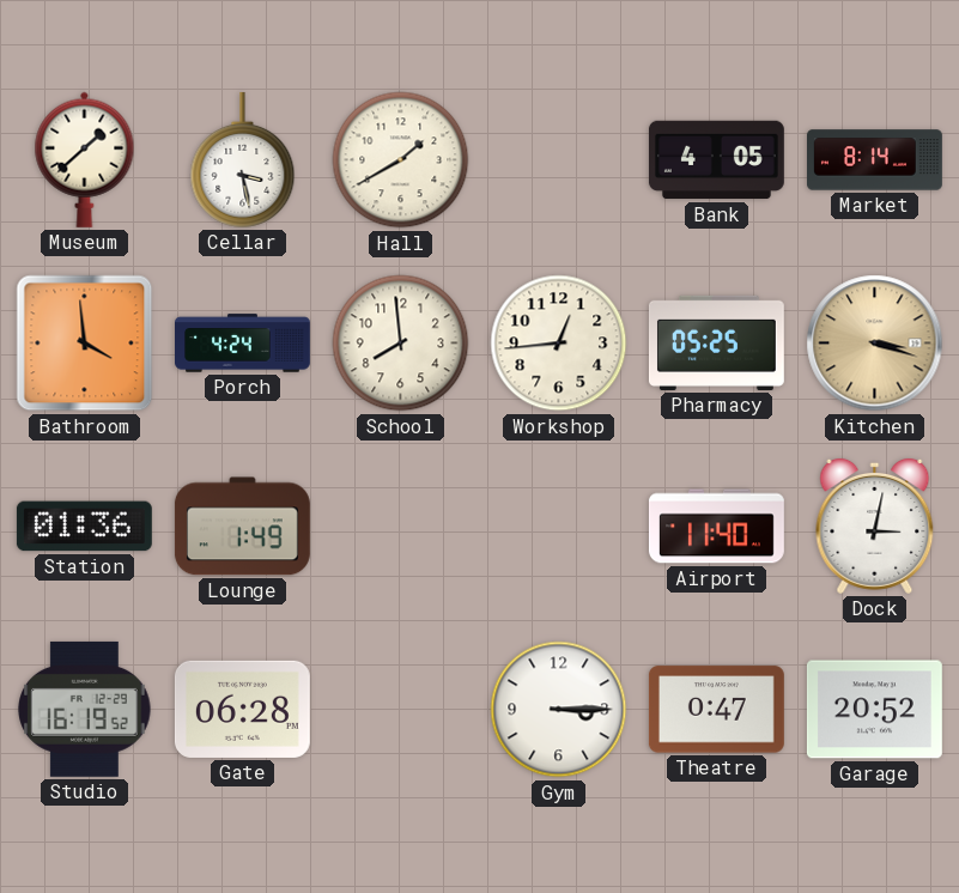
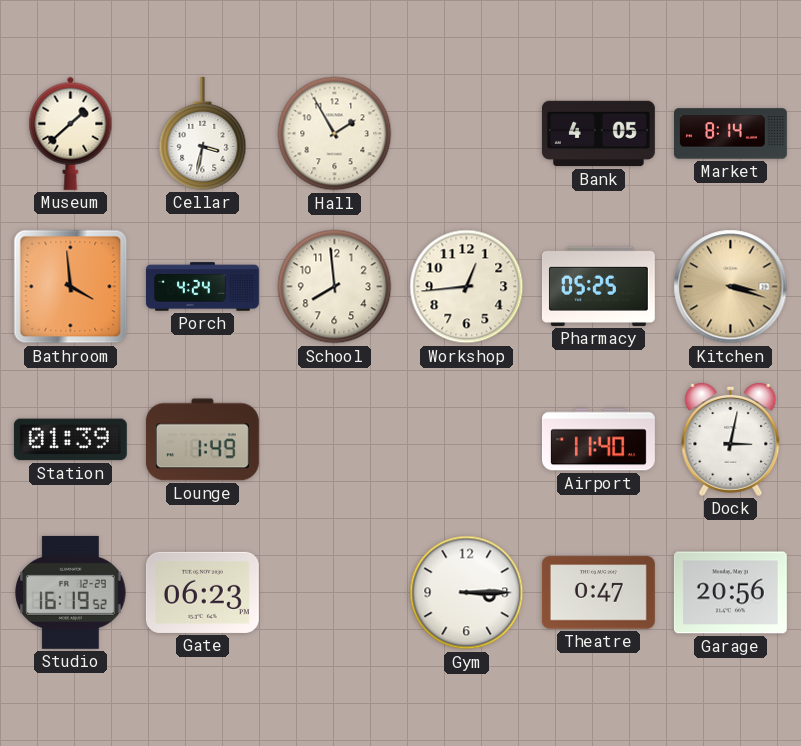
Cellar: 3:28 -> 3:32 (203, 133)
Hall: 1:40 -> 1:55 (335, 134)
Station: 01:36 -> 01:39 (70, 440)
Gate: 06:28 -> 06:23 (202, 592)
Garage: 20:52 -> 20:56 (730, 593)
